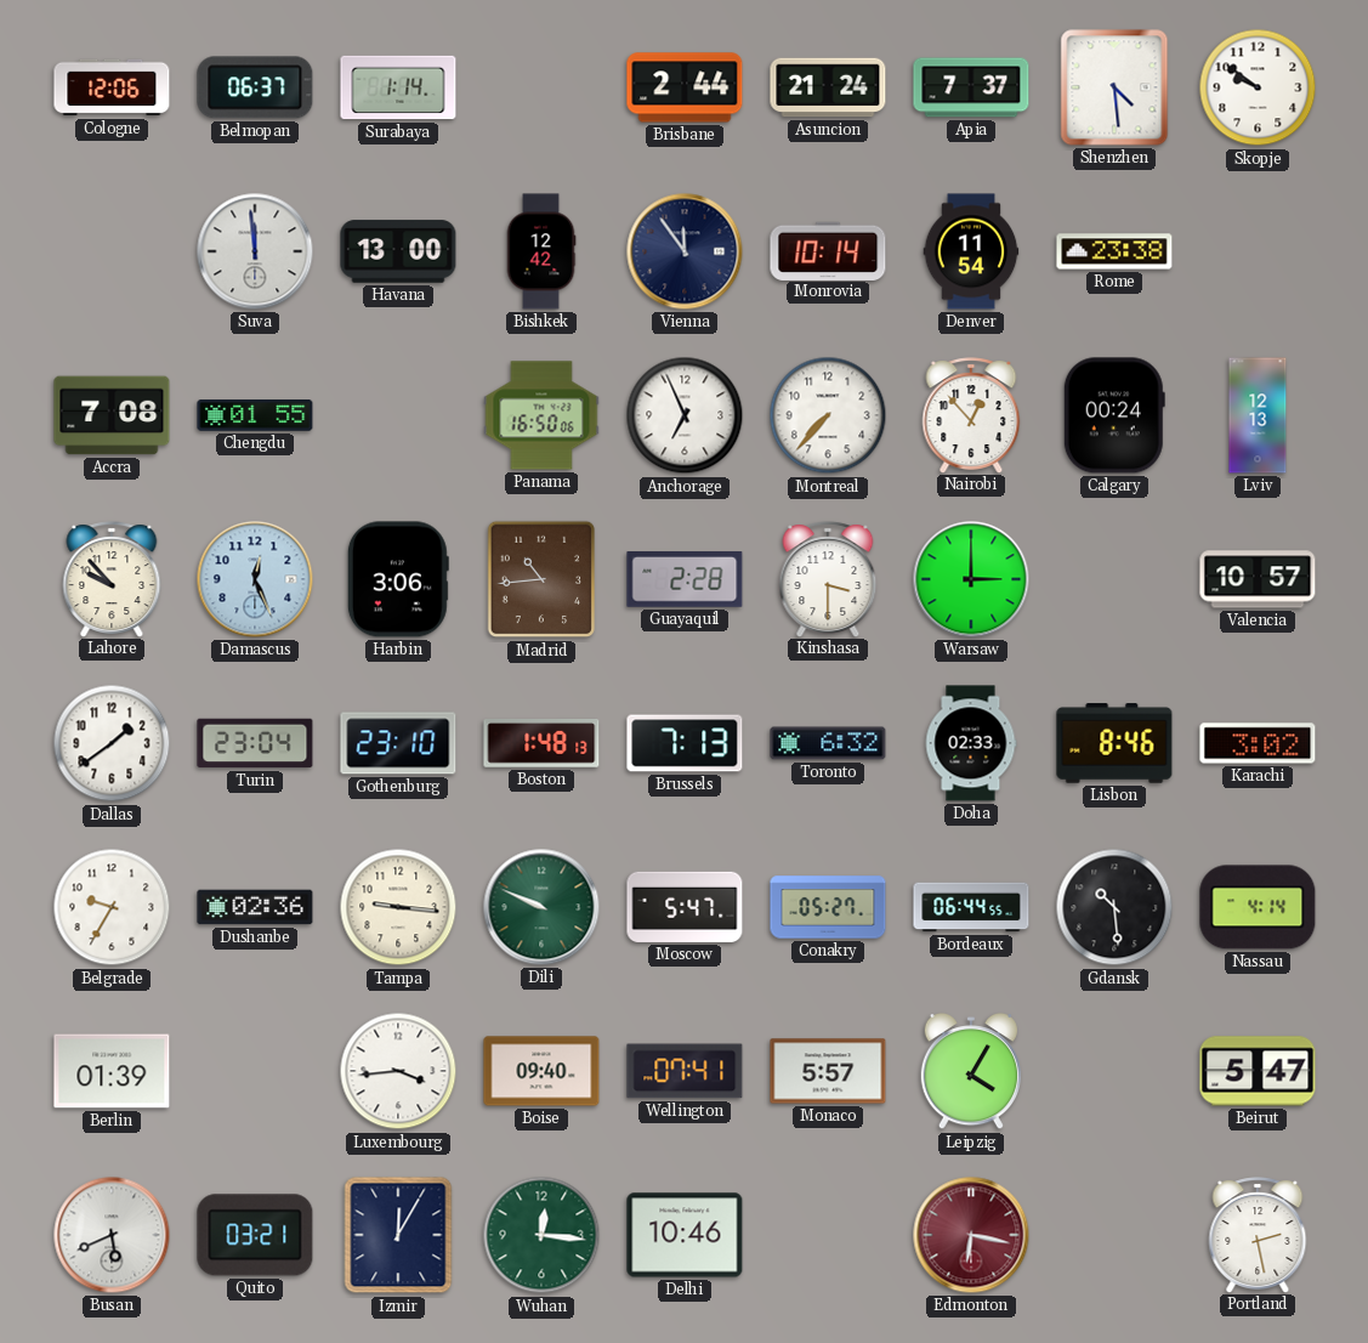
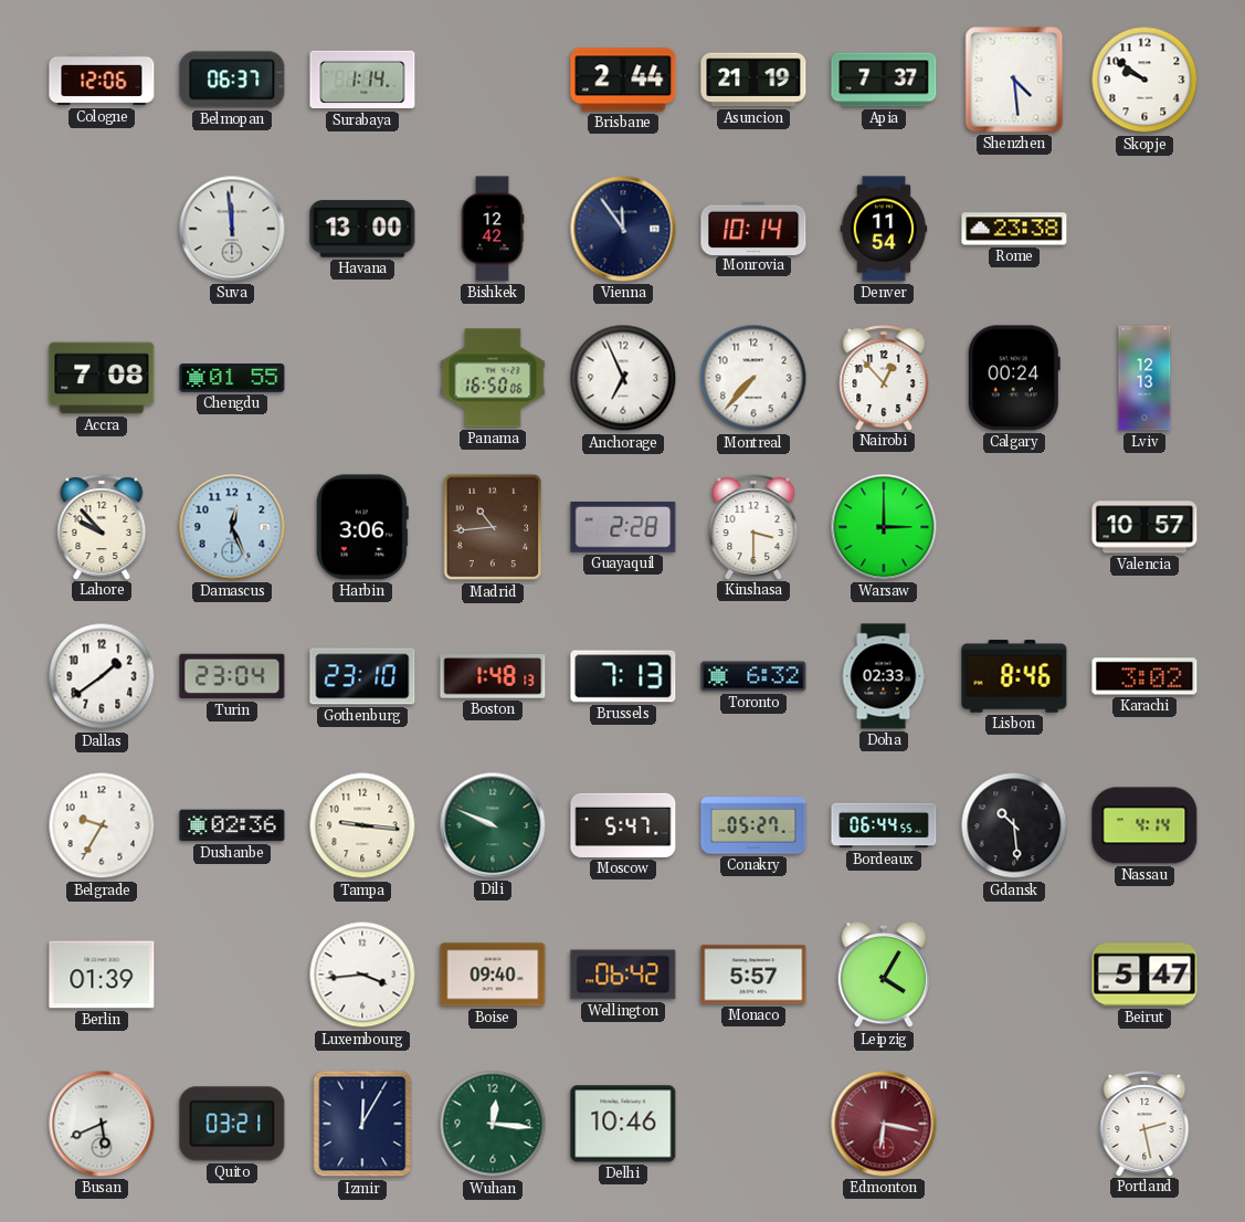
Asuncion: 21:24 -> 21:19 (753, 80)
Wellington: 07:41 -> 06:42 (623, 975)
